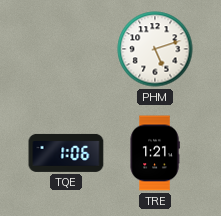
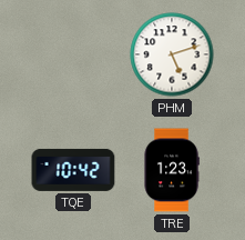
TQE: 1:06 -> 10:42 (73, 170)
TRE: 1:21 -> 1:23 (172, 170)
